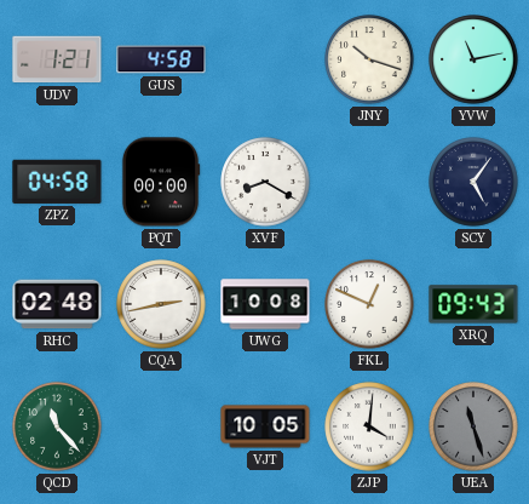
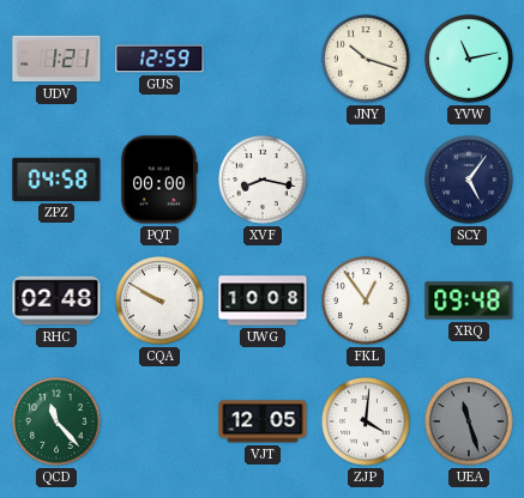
GUS: 4:58 -> 12:59 (159, 59)
XVF: 8:20 -> 8:17 (263, 180)
CQA: 2:43 -> 9:50 (159, 300)
FKL: 12:49 -> 12:54 (366, 300)
XRQ: 09:43 -> 09:48 (469, 300)
VJT: 10:05 -> 12:05 (263, 421)
